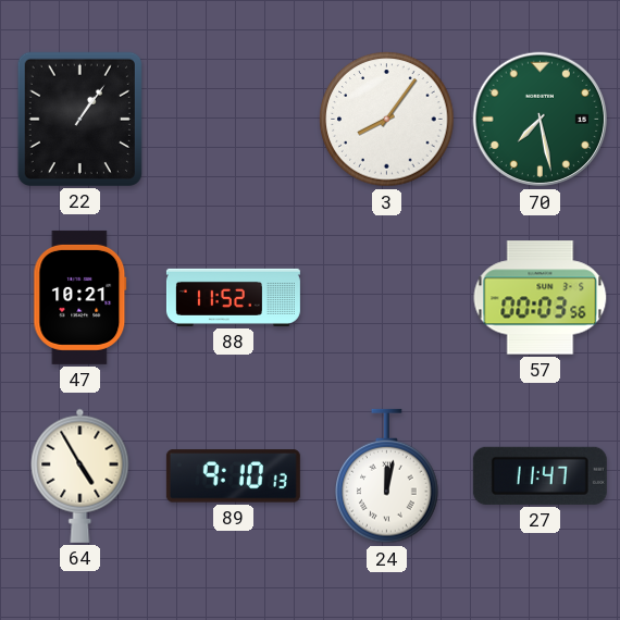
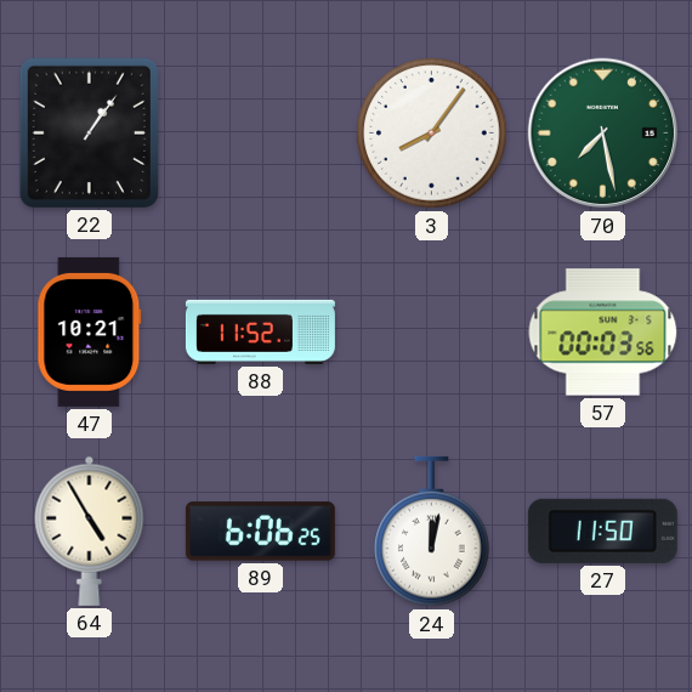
89: 9:10 -> 6:06 (260, 532)
27: 11:47 -> 11:50 (602, 531)
